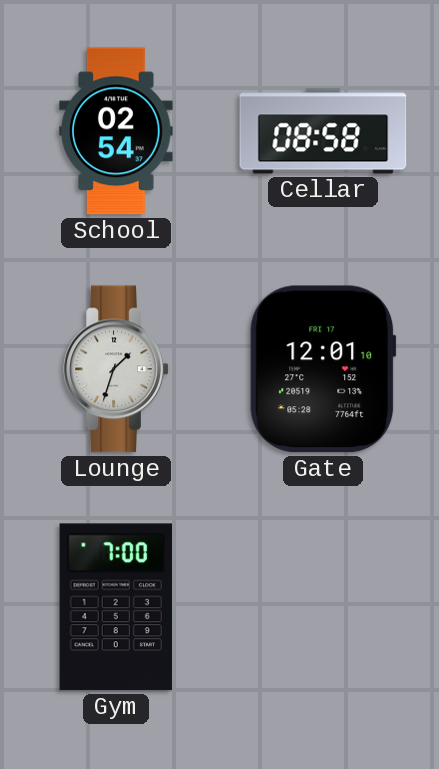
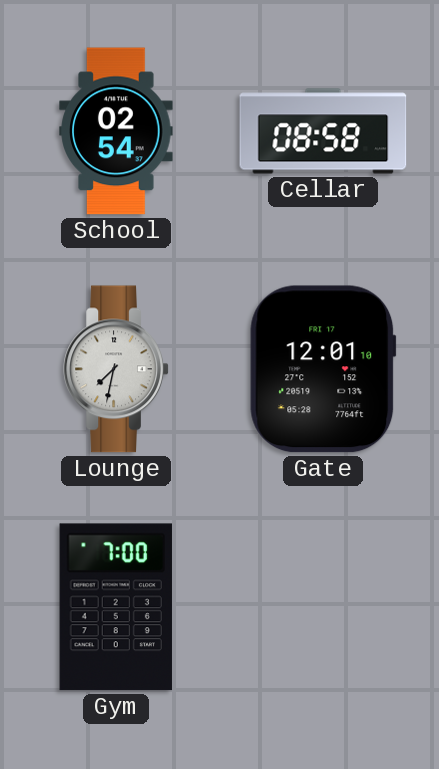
Lounge: 1:33 -> 7:32 (116, 369)
